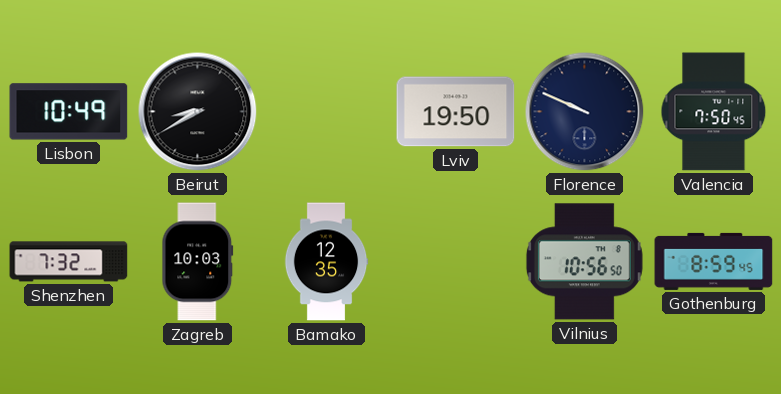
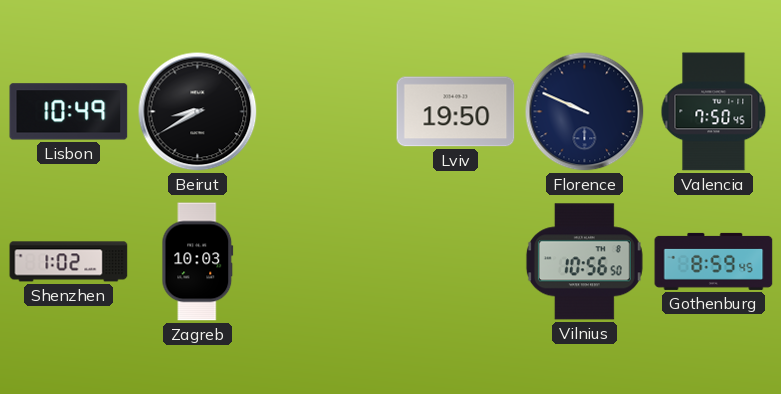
Shenzhen: 7:32 -> 1:02 (69, 262)
Bamako: 12:35 -> none (326, 262)
